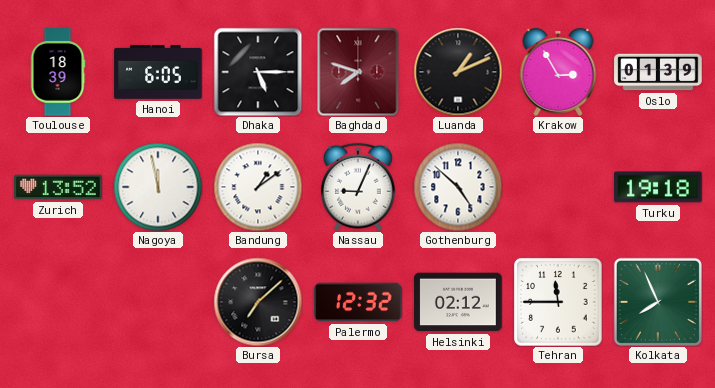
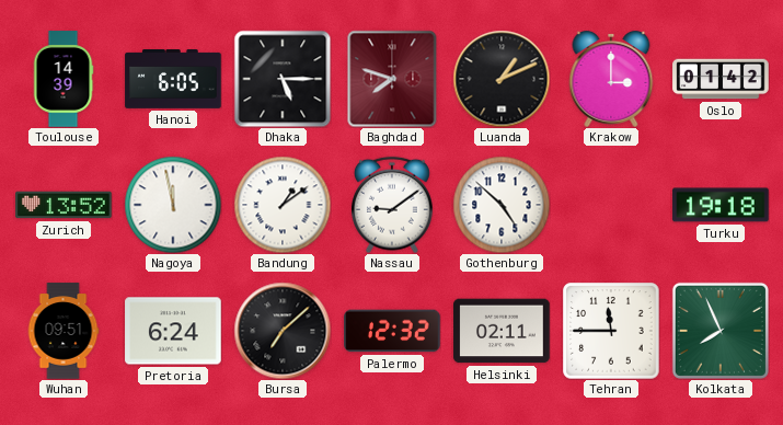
Toulouse: 18:39 -> 14:39 (64, 79)
Krakow: 2:55 -> 3:00 (611, 79)
Oslo: 01:39 -> 01:42 (721, 79)
Nassau: 9:04 -> 9:09 (393, 205)
Wuhan: none -> 09:51 (64, 331)
Pretoria: none -> 6:24 (173, 331)
Helsinki: 02:12 -> 02:11 (502, 331)
